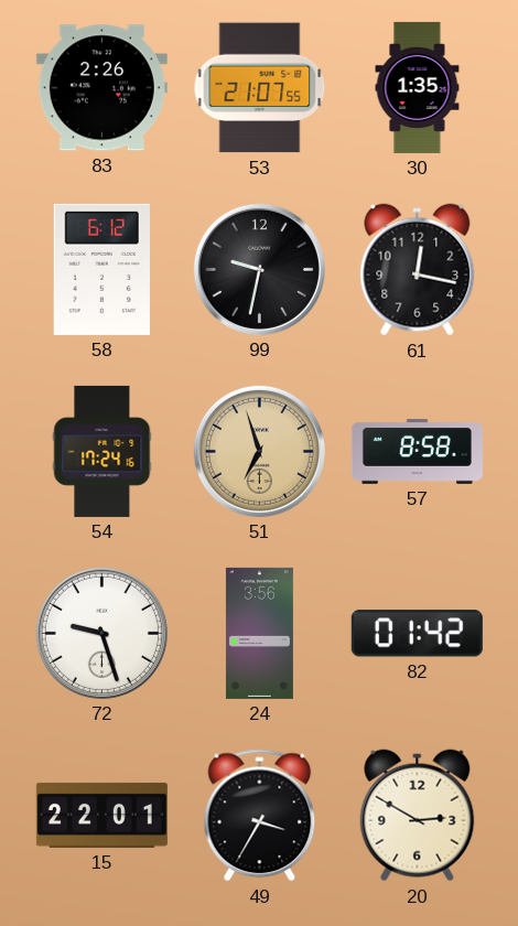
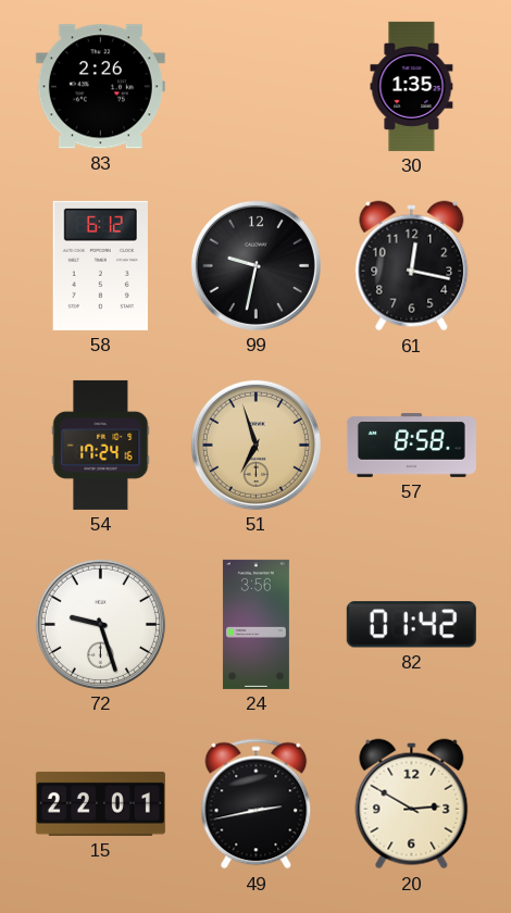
53: 21:07 -> none (260, 88)
49: 3:35 -> 2:43 (257, 804)
